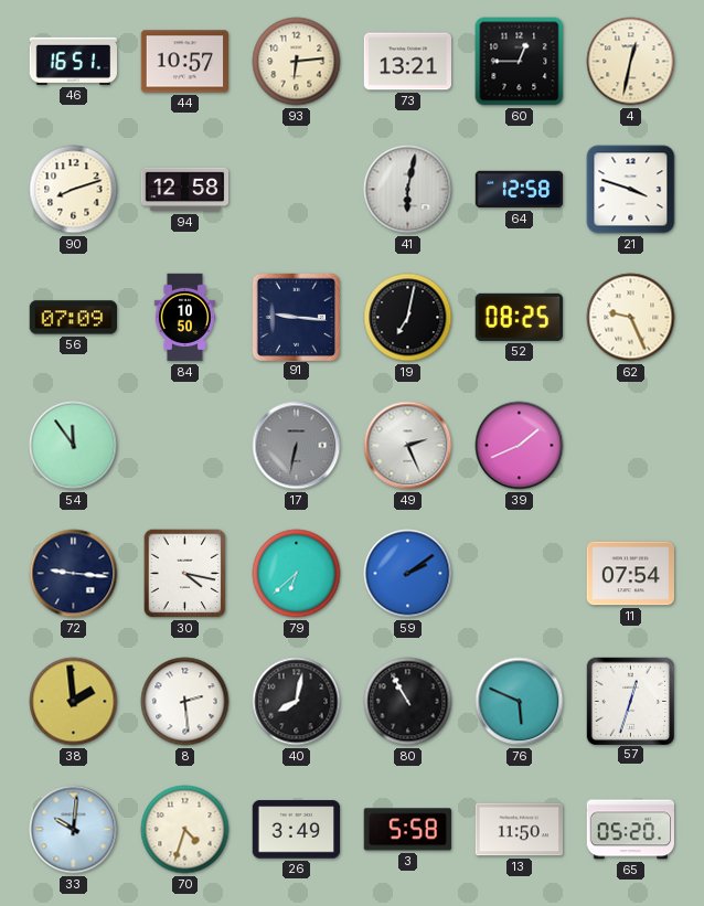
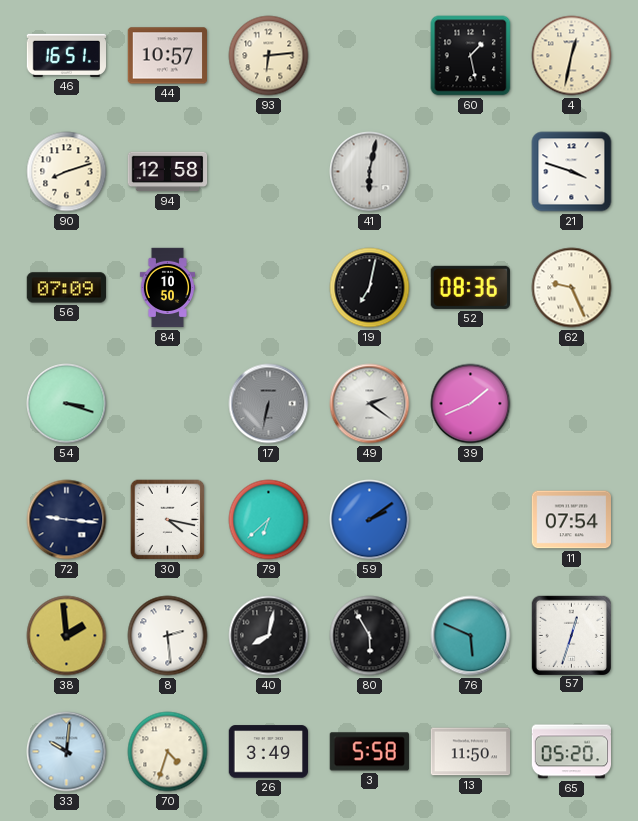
73: 13:21 -> none (407, 62)
60: 12:45 -> 1:28 (471, 56)
64: 12:58 -> none (520, 190)
91: 9:16 -> none (296, 317)
52: 08:25 -> 08:36 (470, 287)
54: 11:54 -> 3:18 (67, 404)
49: 2:26 -> 2:21 (370, 404)
80: 10:55 -> 5:55 (370, 636)
